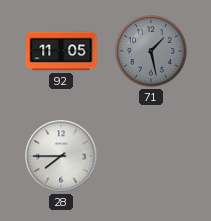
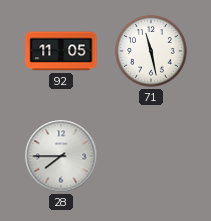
71: 1:28 -> 11:28 (151, 51)
71 dial: grey -> white (151, 51)
